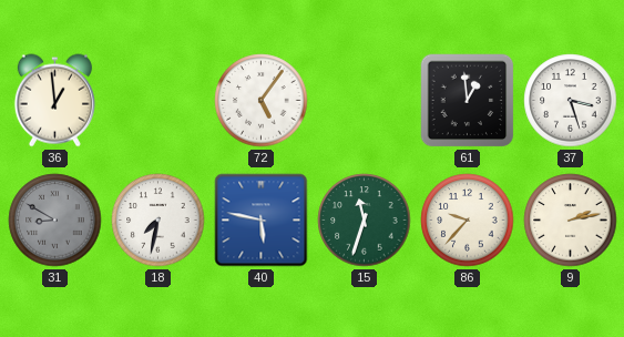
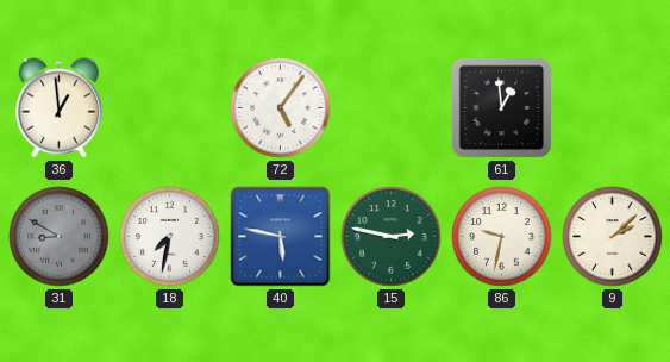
37: 3:27 -> none (571, 101)
15: 11:33 -> 2:47 (392, 237)
86: 9:37 -> 9:32 (502, 237)
9: 2:13 -> 2:08 (613, 237)
